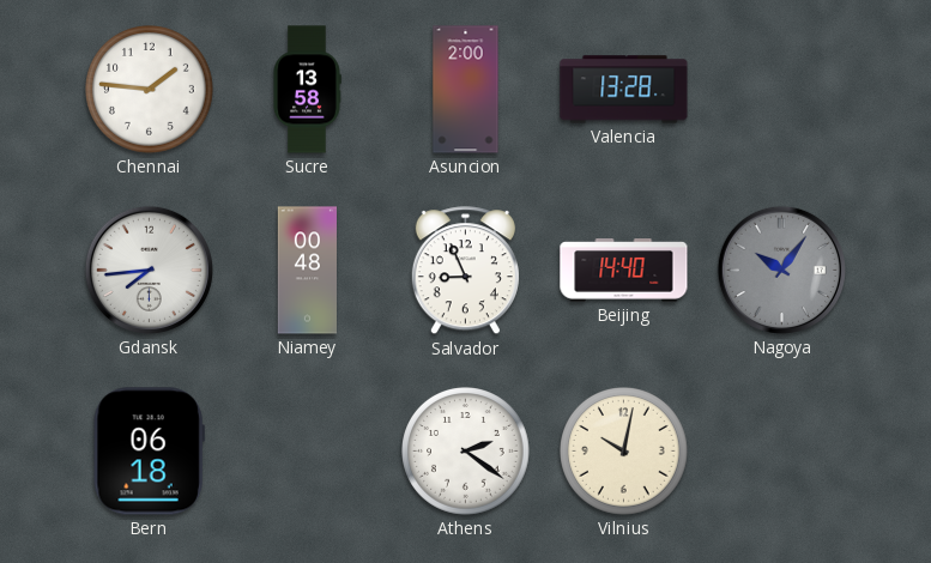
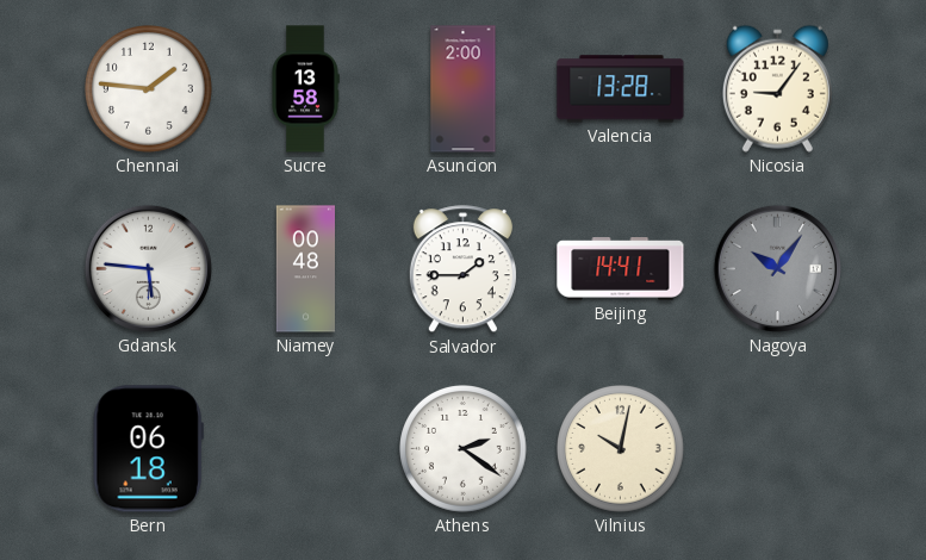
Nicosia: none -> 9:06 (777, 88)
Gdansk: 7:44 -> 5:46 (148, 268)
Salvador: 8:56 -> 1:45 (462, 269)
Beijing: 14:40 -> 14:41 (621, 269)
